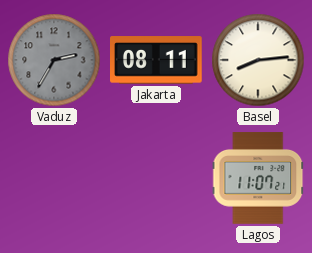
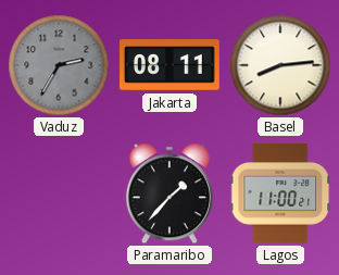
Paramaribo: none -> 1:37 (169, 193)
Lagos: 11:07 -> 11:00 (280, 193)
